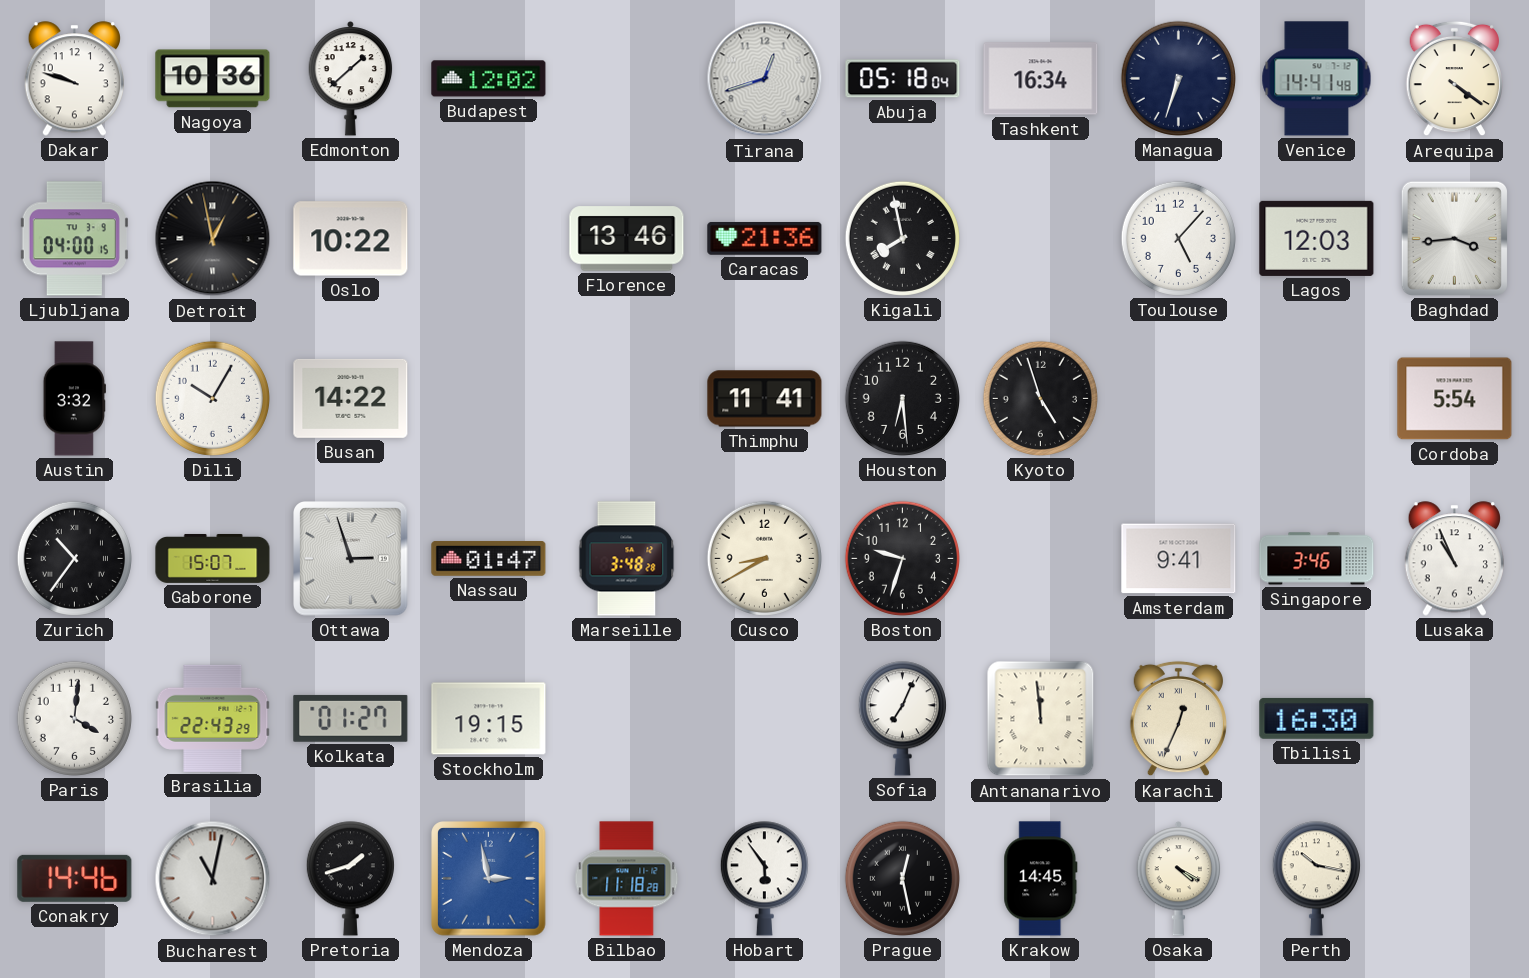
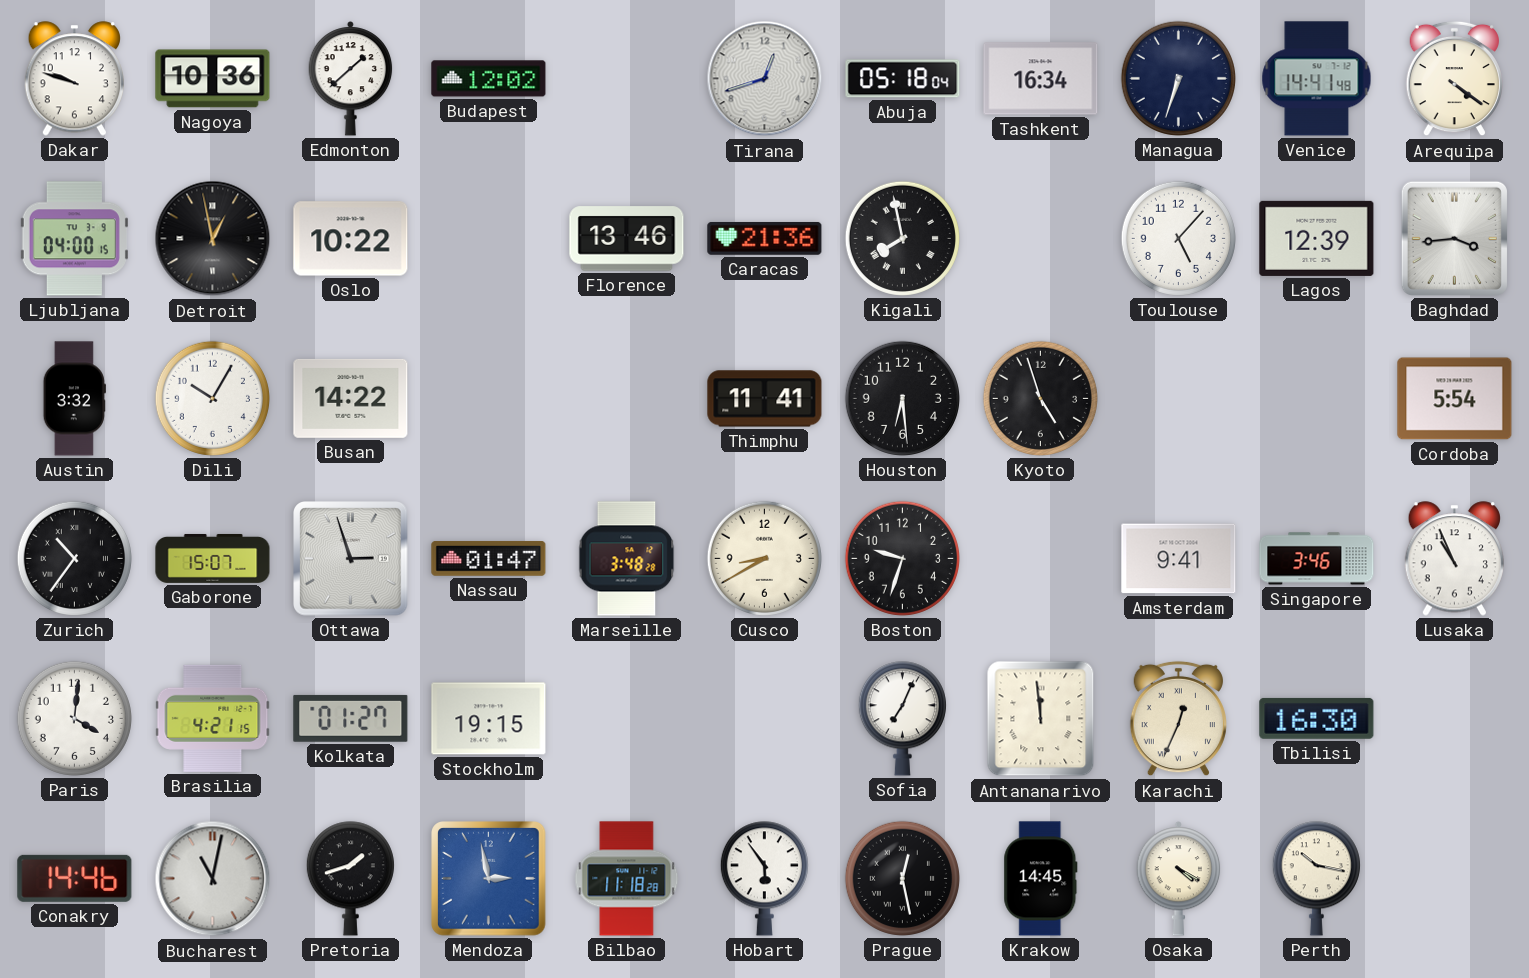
Lagos: 12:03 -> 12:39 (1317, 238)
Brasilia: 22:43 -> 4:21 (213, 718)
